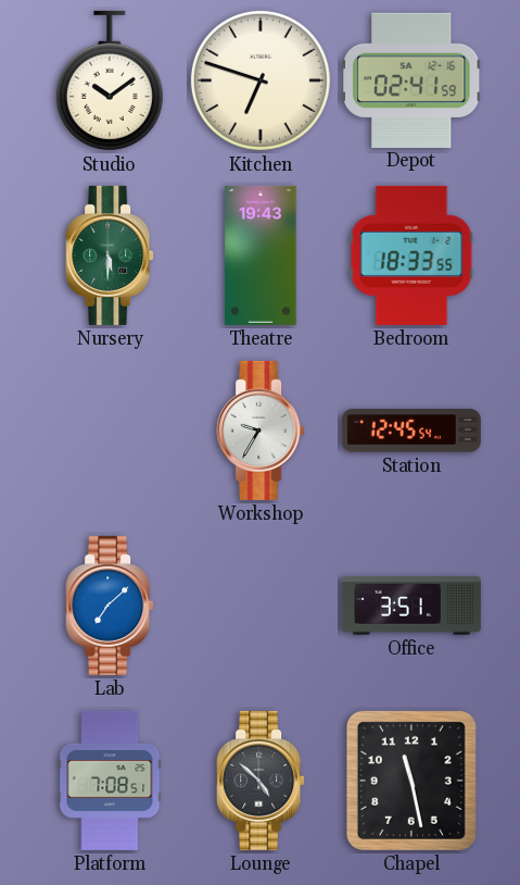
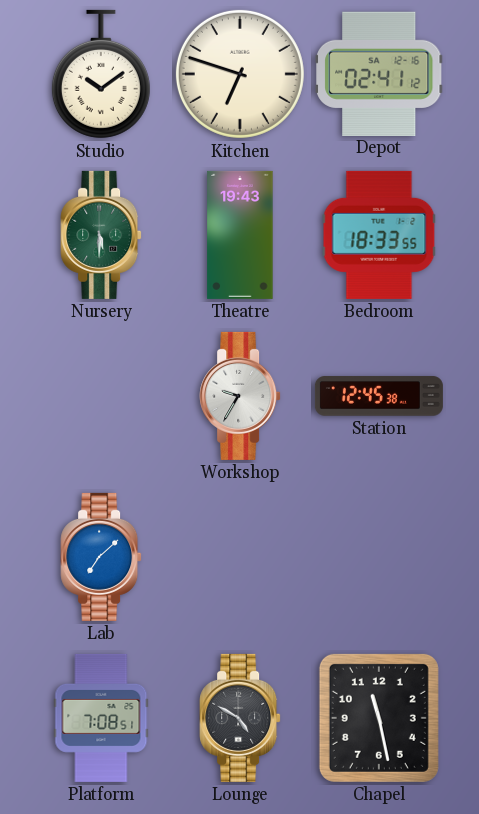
Depot: 02:41:59 -> 02:41:12 (380, 73)
Station: 12:45:54 -> 12:45:38 (379, 396)
Office: 3:51 -> none (411, 606)
Lounge: 4:52 -> 4:50 (240, 718)
